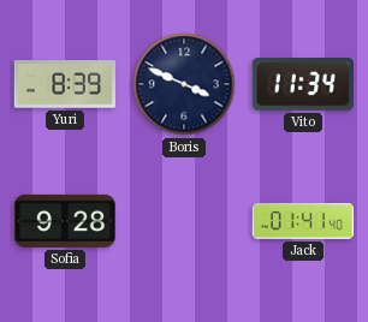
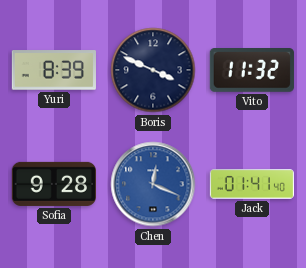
Vito: 11:34 -> 11:32 (252, 71)
Chen: none -> 12:19 (153, 184)
